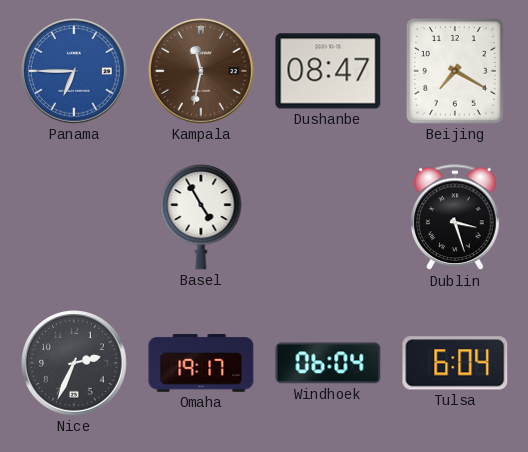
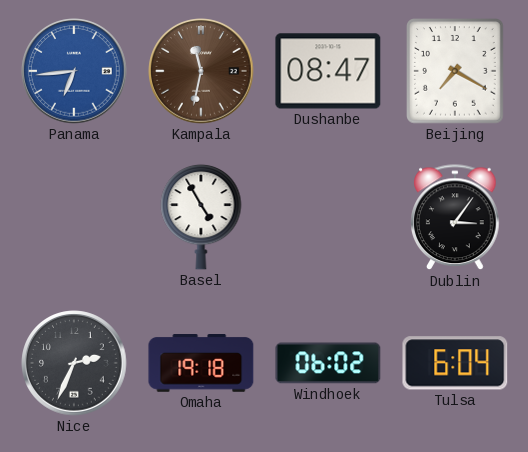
Panama: 6:45 -> 6:44 (74, 71)
Dublin: 3:27 -> 3:06 (455, 218)
Omaha: 19:17 -> 19:18 (201, 364)
Windhoek: 06:04 -> 06:02 (328, 363)
